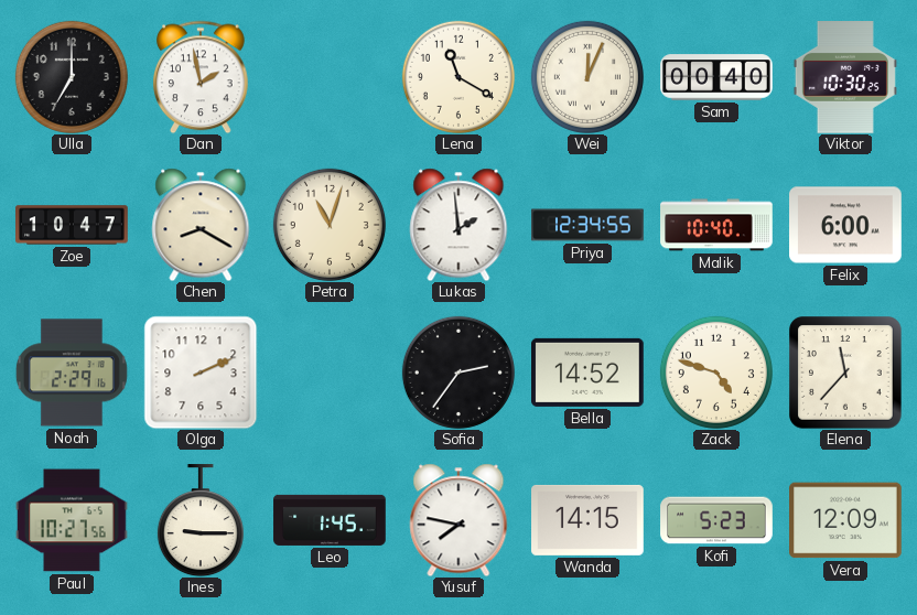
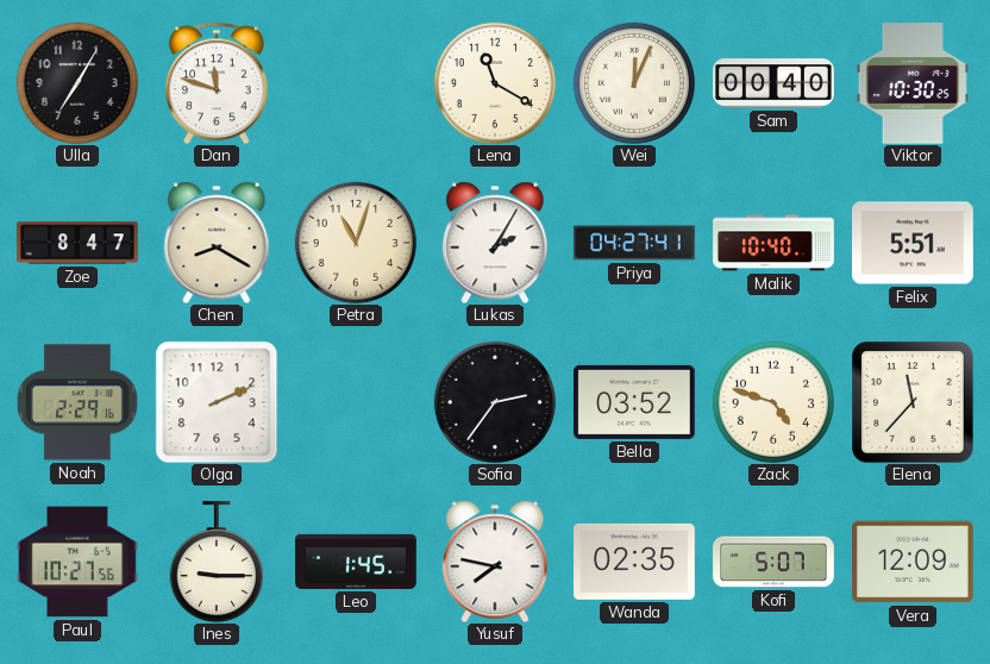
Ulla: 7:00 -> 7:05 (77, 83)
Dan: 1:58 -> 11:48 (218, 83)
Zoe: 10:47 -> 8:47 (77, 243)
Lukas: 1:59 -> 2:05 (495, 243)
Priya: 12:34 -> 04:27 (634, 243)
Felix: 6:00 -> 5:51 (913, 243)
Bella: 14:52 -> 03:52 (635, 402)
Wanda: 14:15 -> 02:35 (634, 562)
Kofi: 5:23 -> 5:07 (773, 562)
